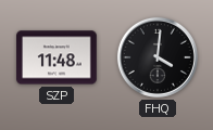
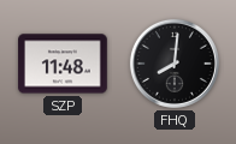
FHQ: 4:01 -> 8:01 (175, 64)
